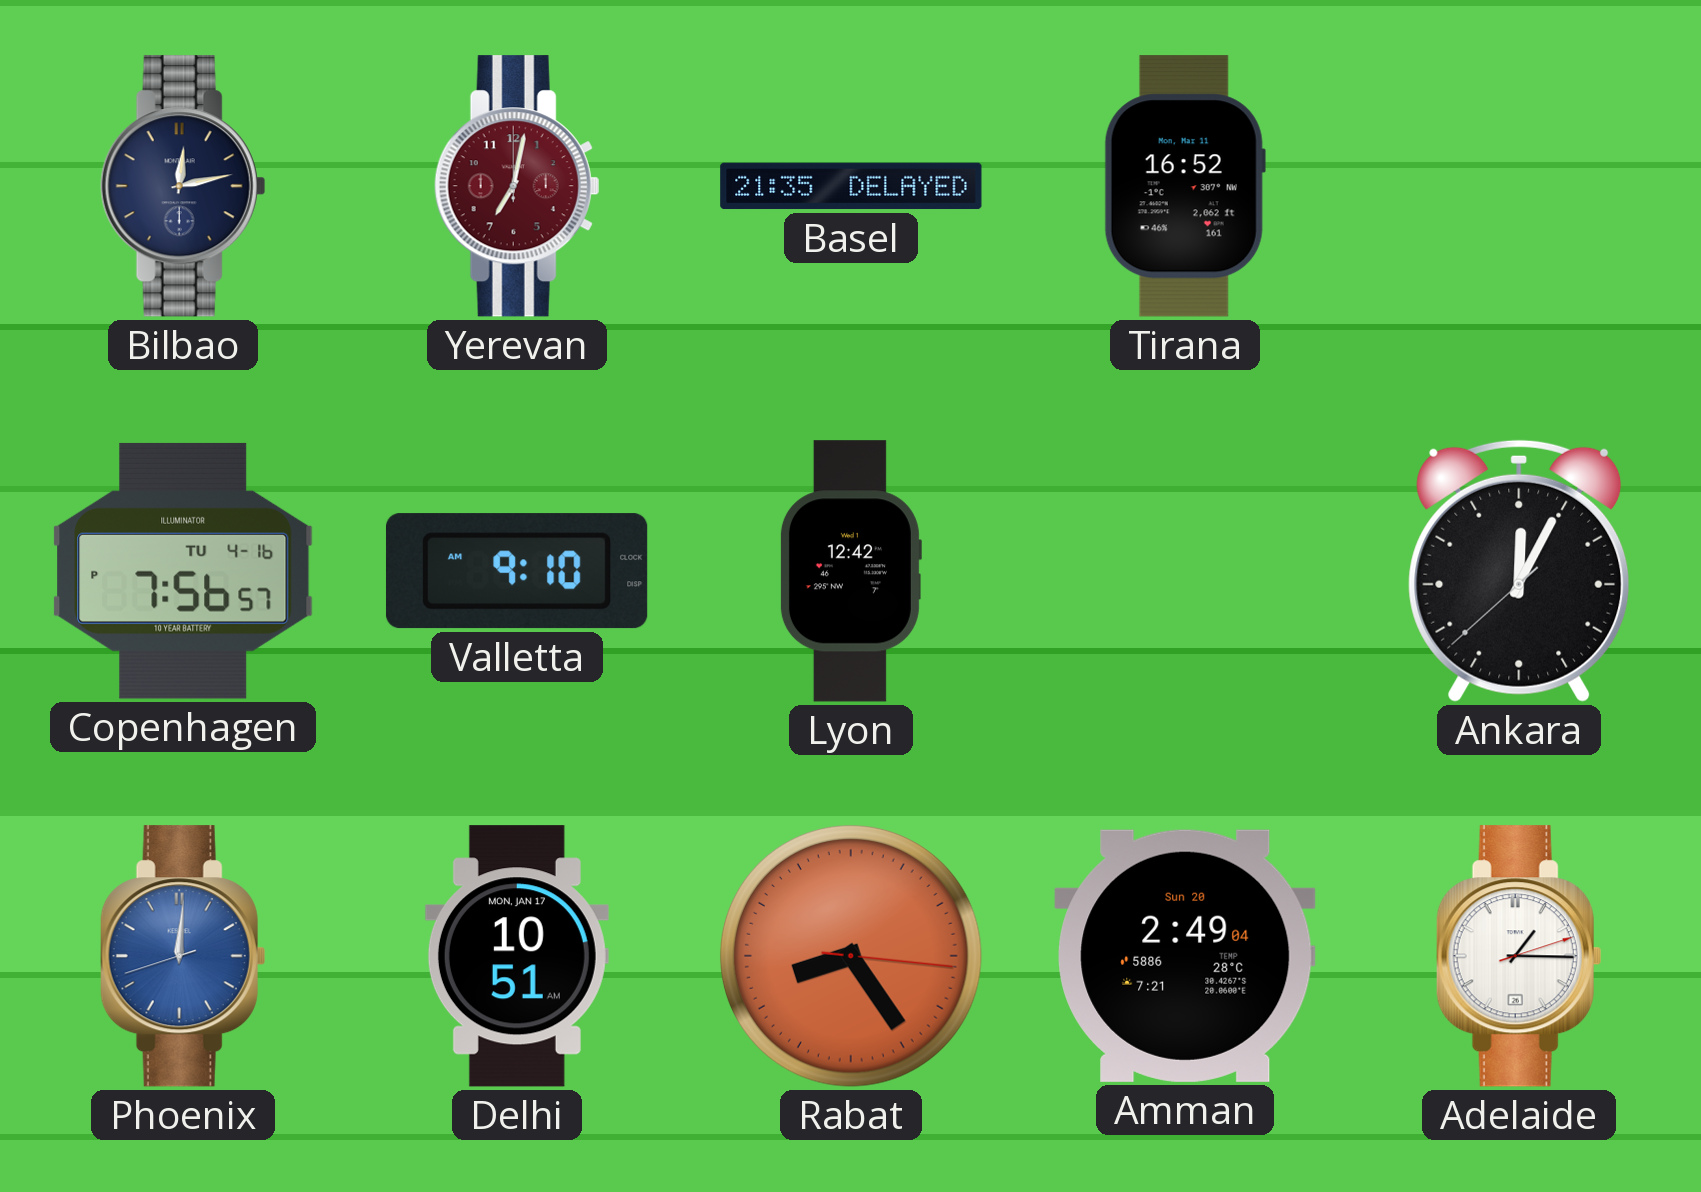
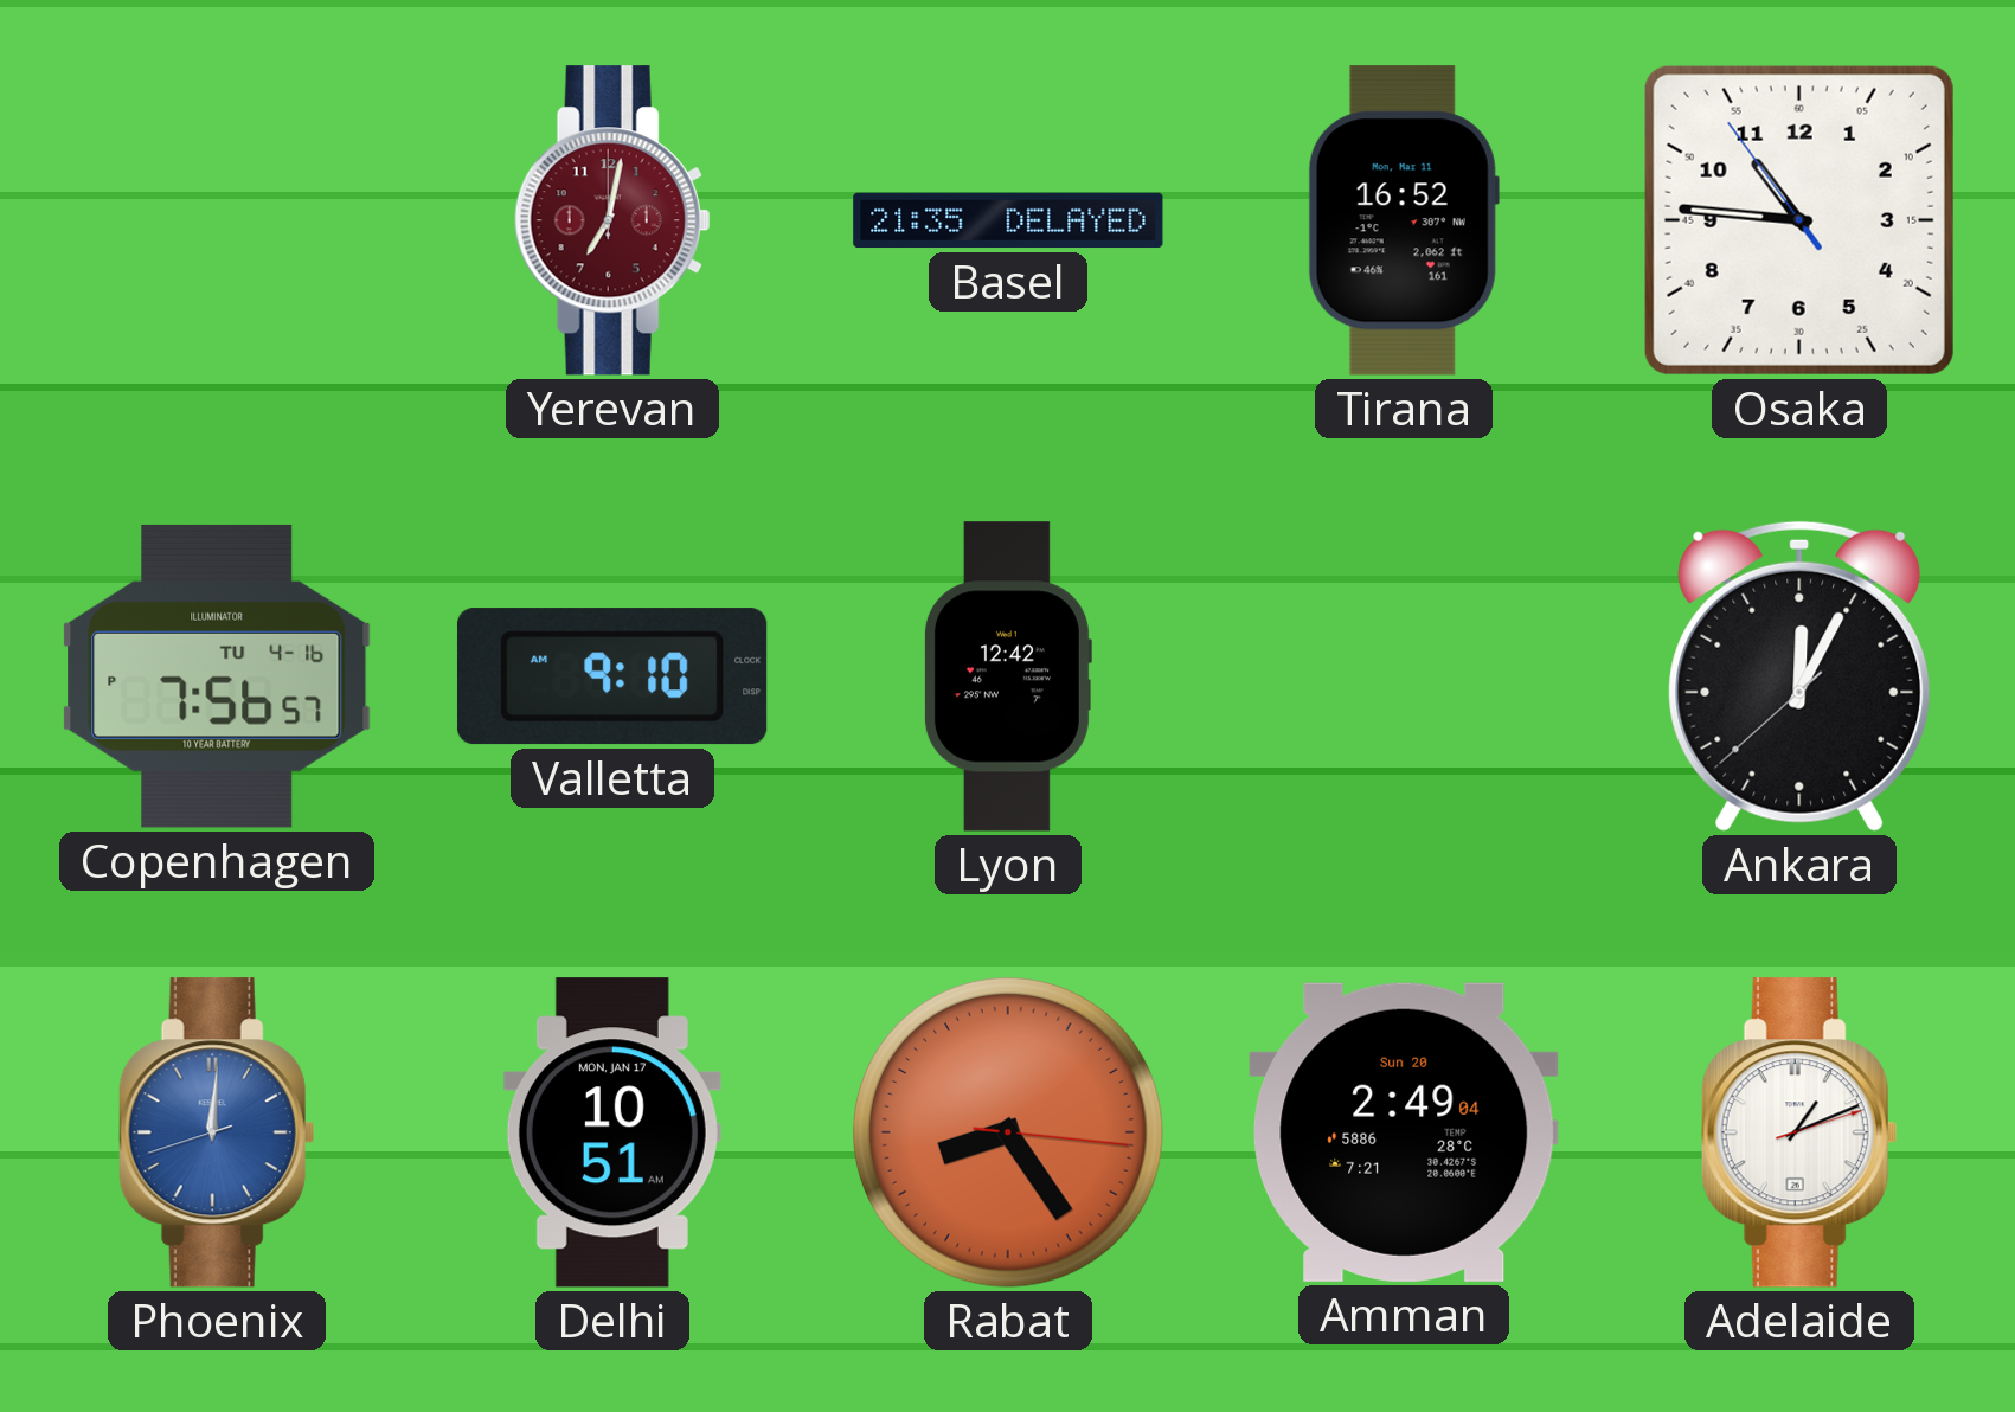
Bilbao: 12:13 -> none (183, 186)
Osaka: none -> 10:45 (1799, 220)
Adelaide: 1:15 -> 1:11 (1799, 1132)
